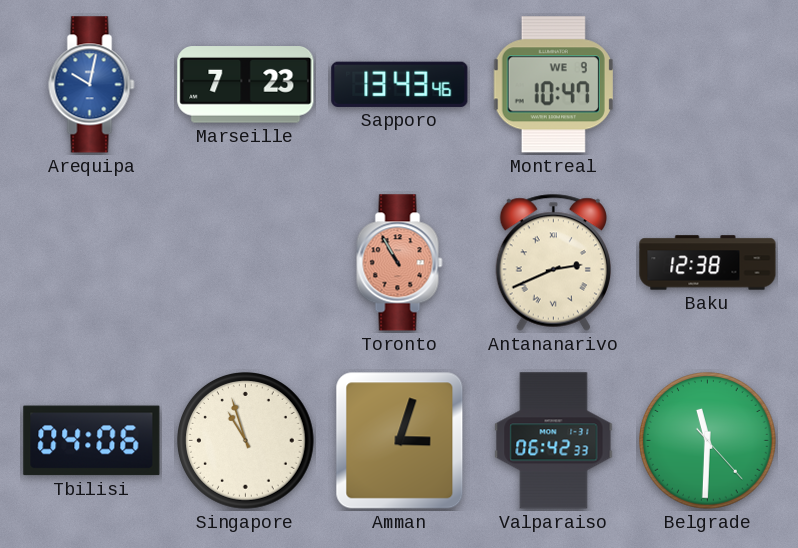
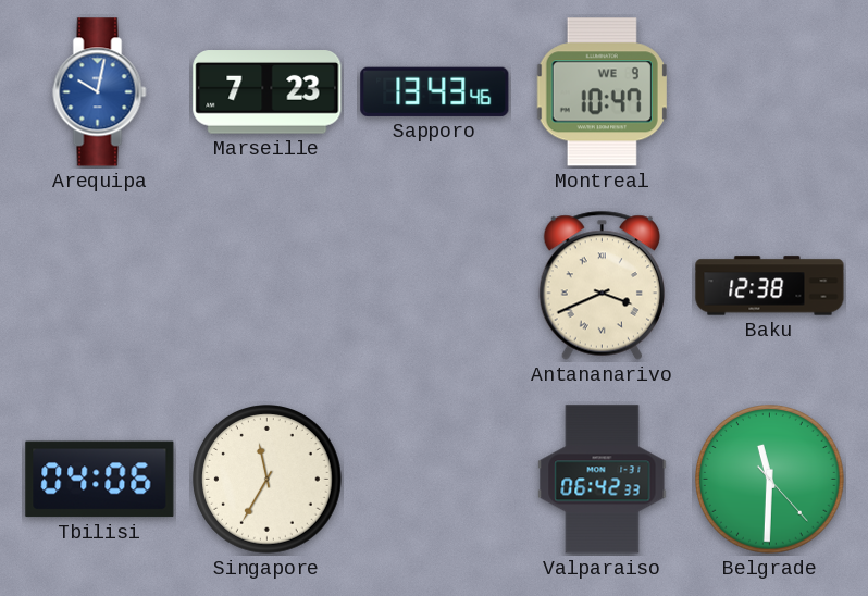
Toronto: 10:55 -> none (400, 263)
Antananarivo: 2:41 -> 3:41 (602, 285)
Singapore: 10:57 -> 11:35 (268, 480)
Amman: 3:03 -> none (400, 441)
